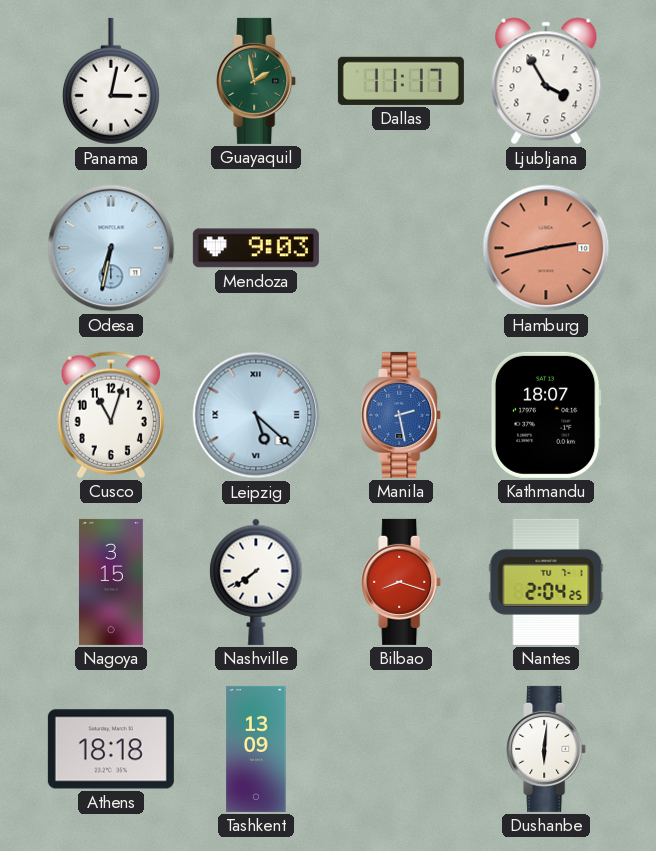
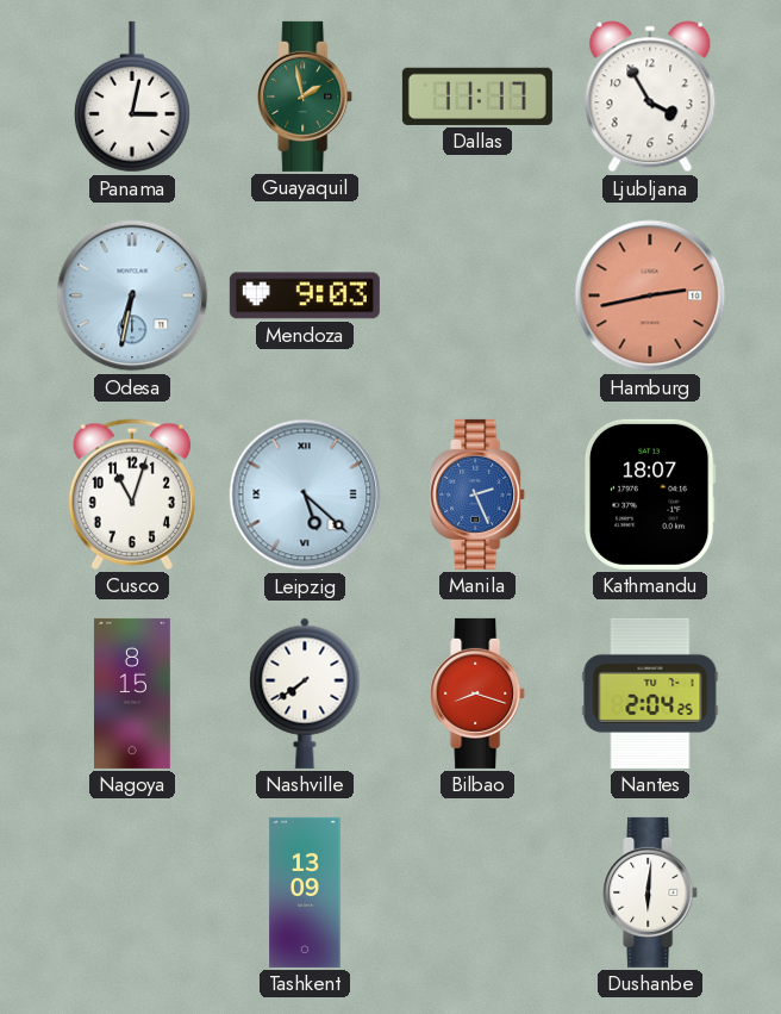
Manila: 2:28 -> 2:26 (479, 494)
Nagoya: 3:15 -> 8:15 (132, 693)
Athens: 18:18 -> none (111, 749)
